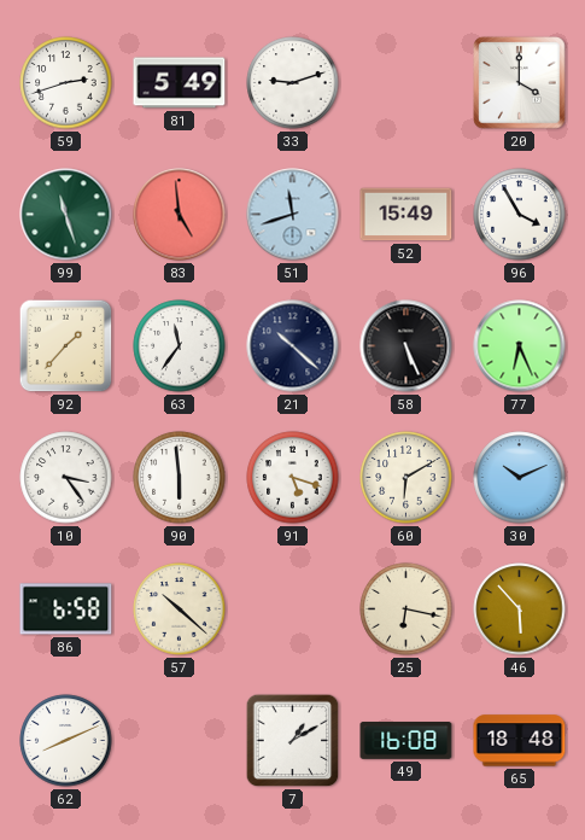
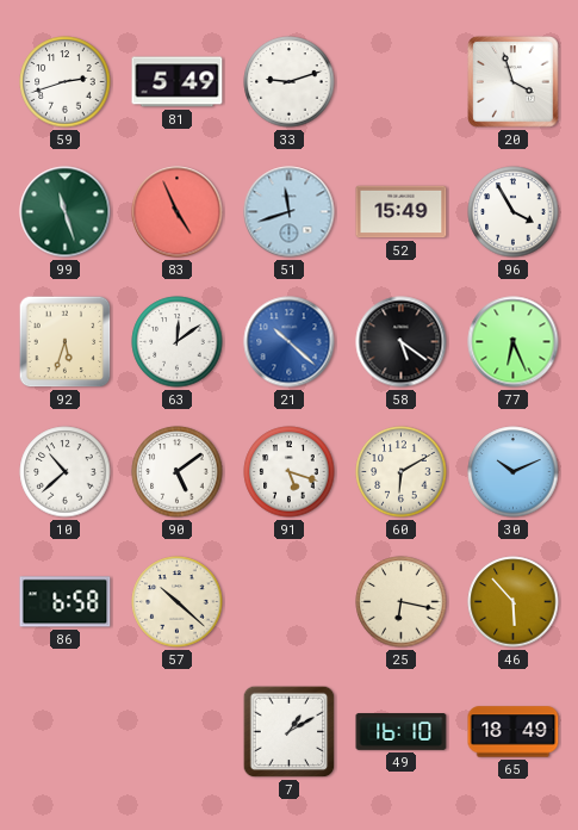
20: 4:00 -> 3:57 (514, 82)
83: 4:59 -> 4:56 (178, 212)
92: 1:37 -> 5:33 (66, 342)
63: 11:36 -> 12:09 (178, 342)
21 dial: navy -> blue (290, 342)
58: 5:26 -> 5:21 (402, 342)
10: 3:24 -> 10:38 (66, 472)
90: 5:59 -> 5:09 (178, 472)
62: 8:11 -> none (66, 741)
49: 16:08 -> 16:10 (402, 732)
65: 18:48 -> 18:49 (514, 732)
